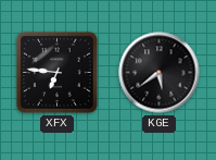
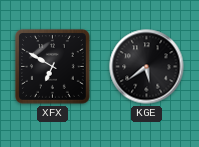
XFX: 6:46 -> 6:50 (53, 67)
